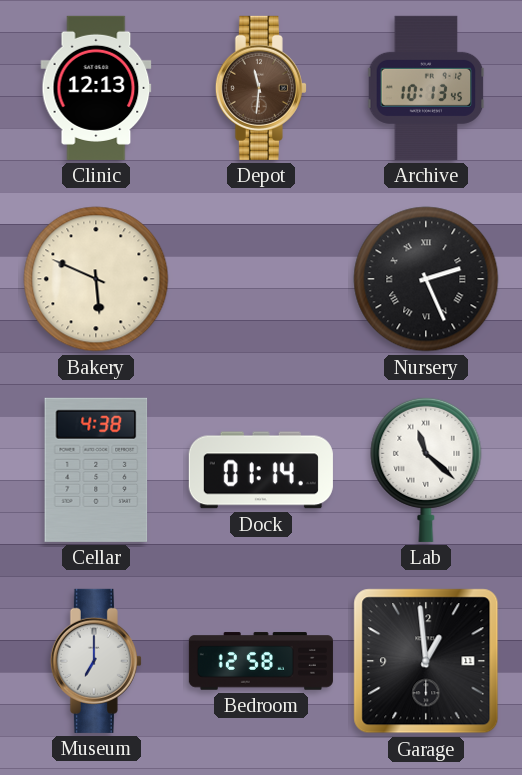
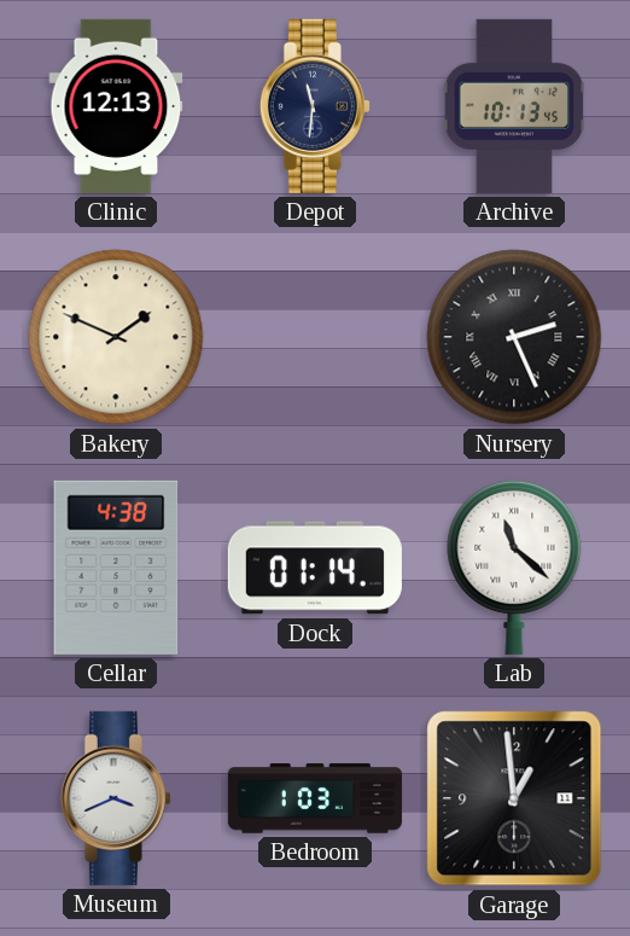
Depot dial: brown -> navy (315, 106)
Bakery: 5:49 -> 1:49 (116, 337)
Museum: 7:00 -> 3:41 (116, 798)
Bedroom: 12:58 -> 1:03 (315, 798)
